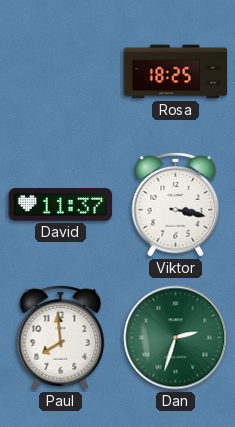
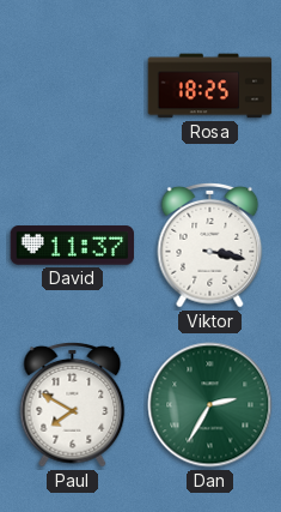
Paul: 7:59 -> 7:50 (73, 404)
Dan: 2:33 -> 2:35 (210, 405)
